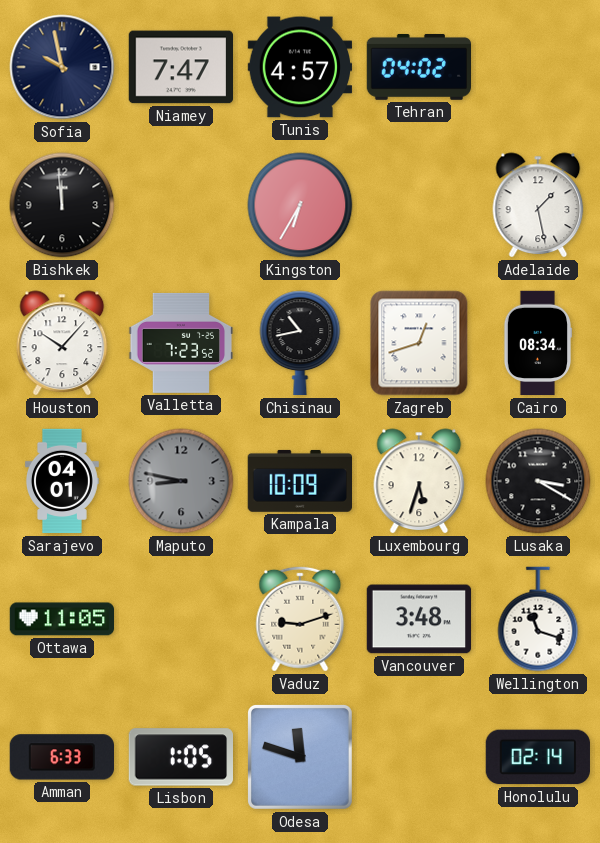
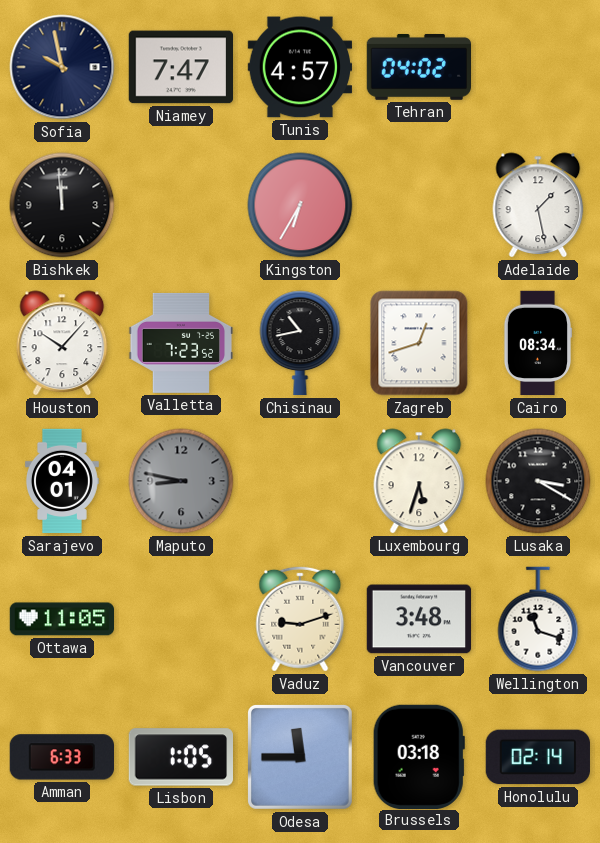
Kampala: 10:09 -> none (299, 481)
Odesa: 11:48 -> 11:45 (300, 757)
Brussels: none -> 03:18 (419, 756)
